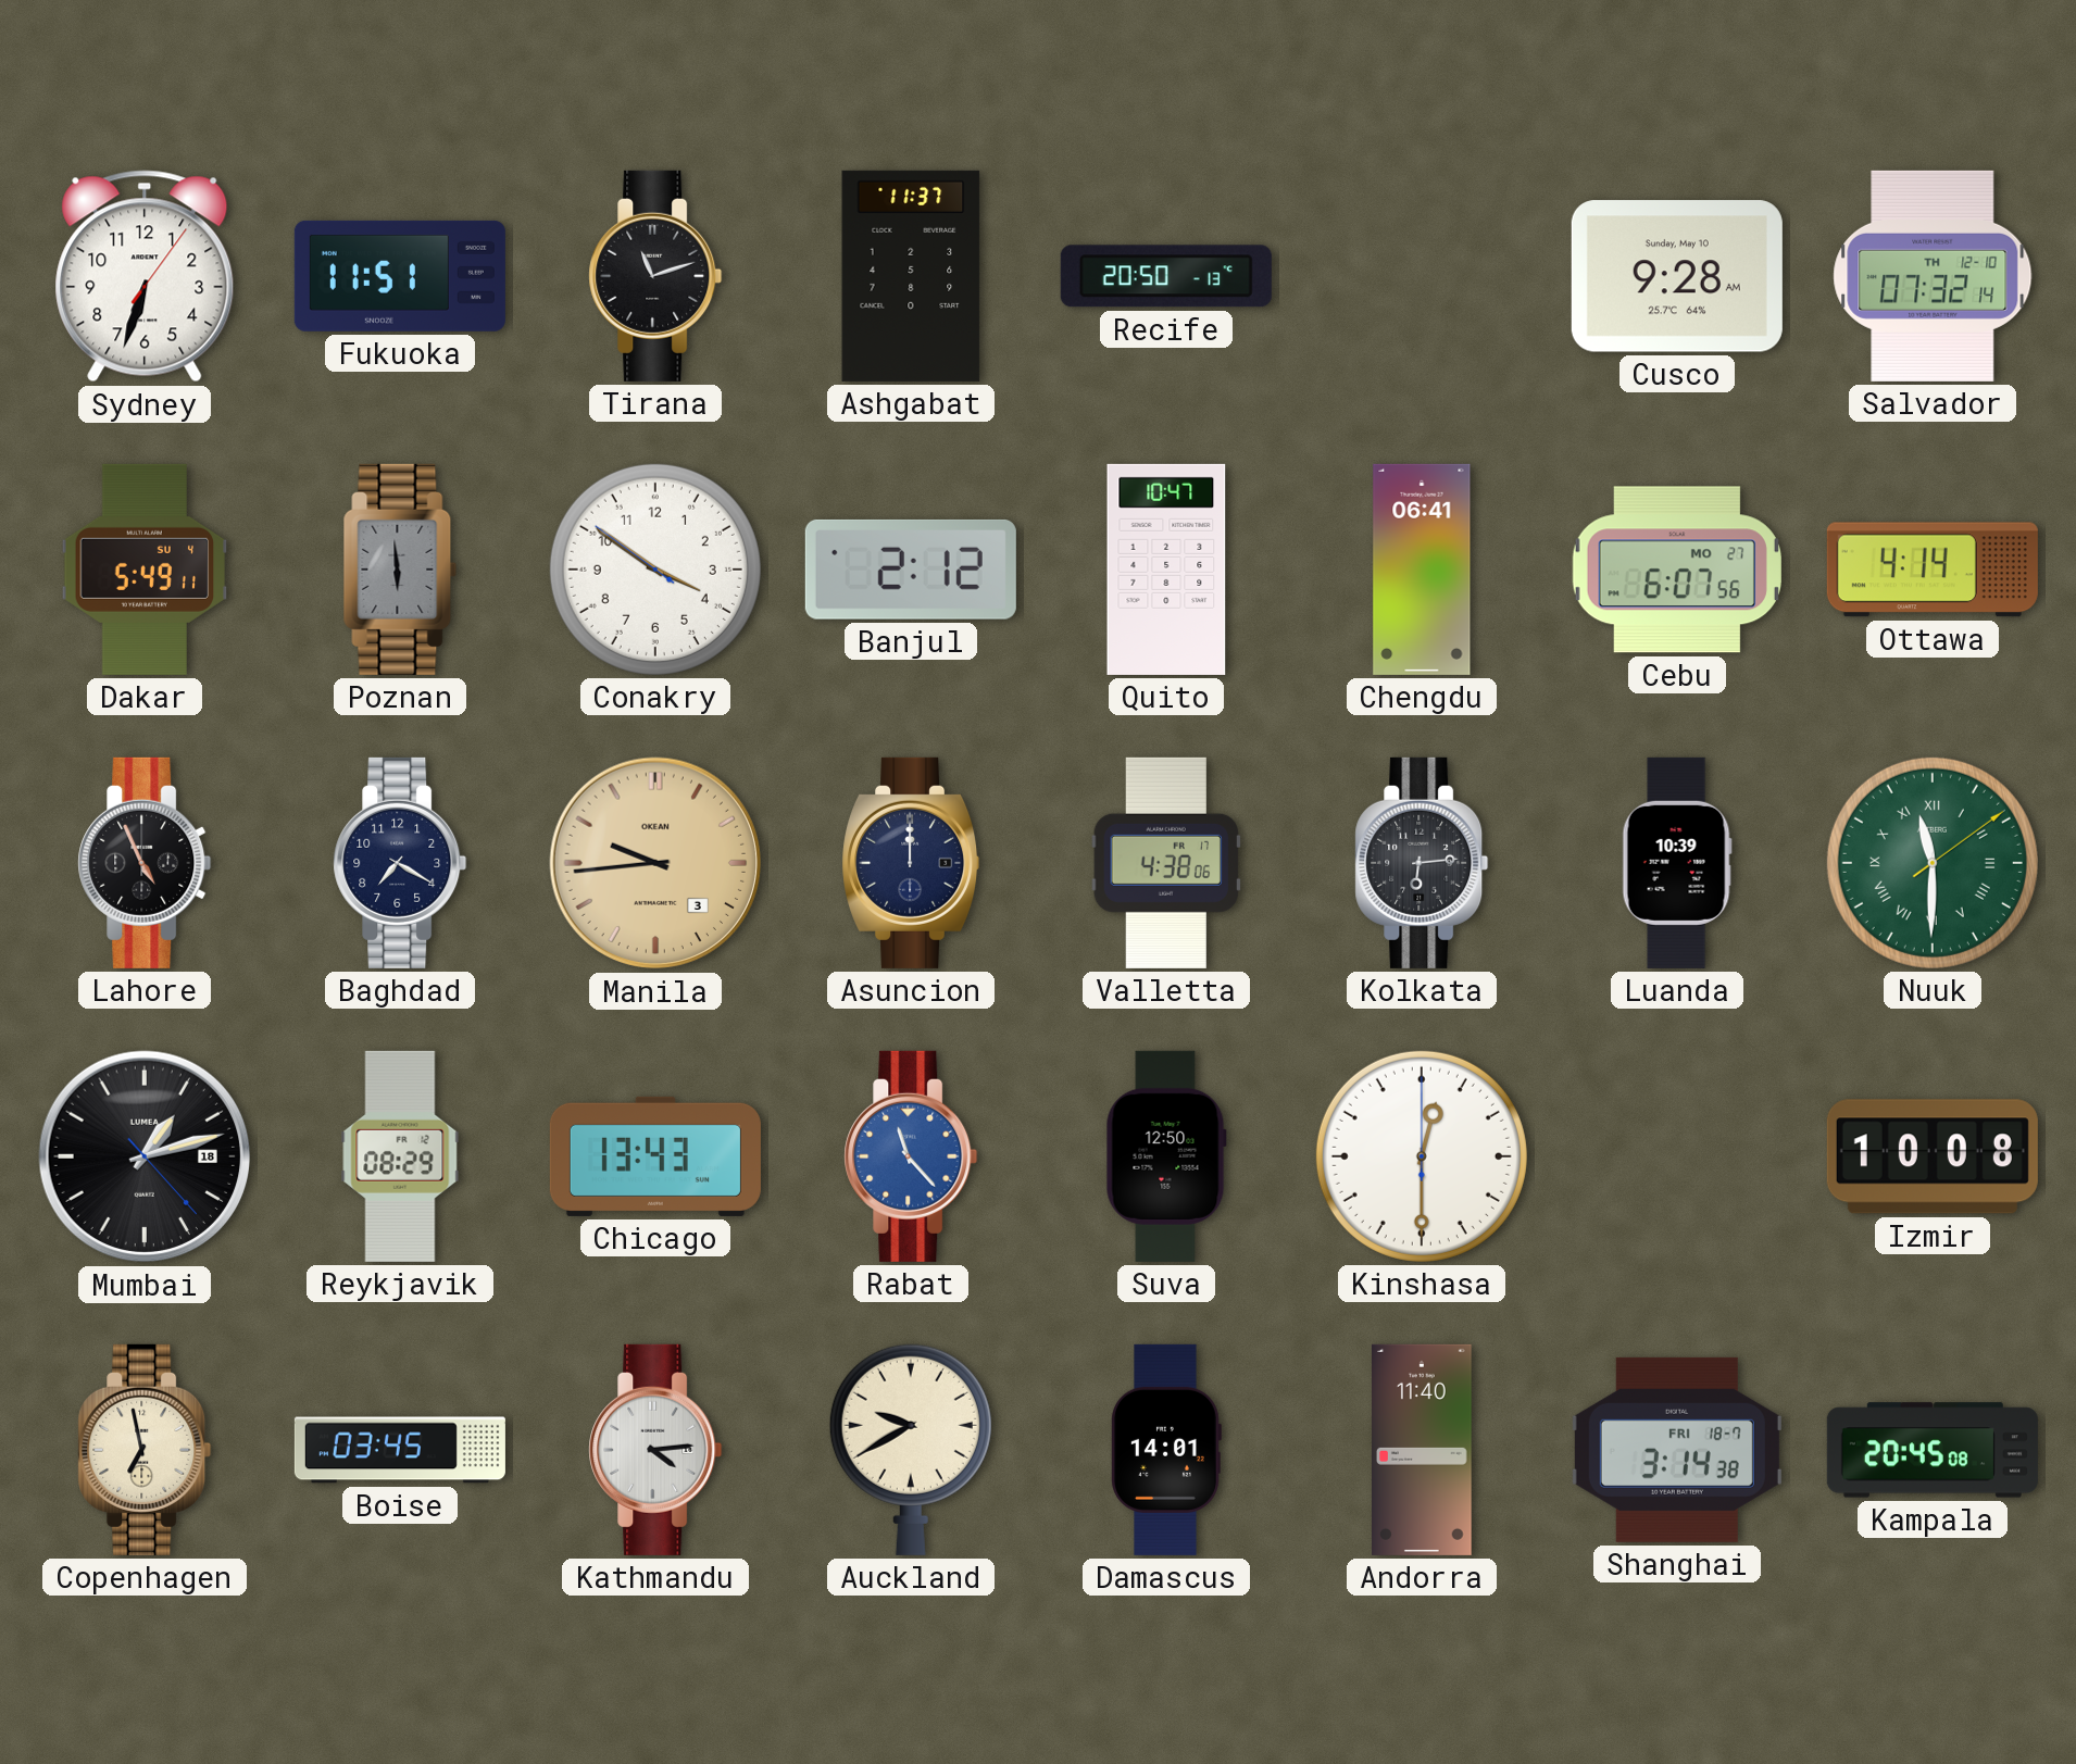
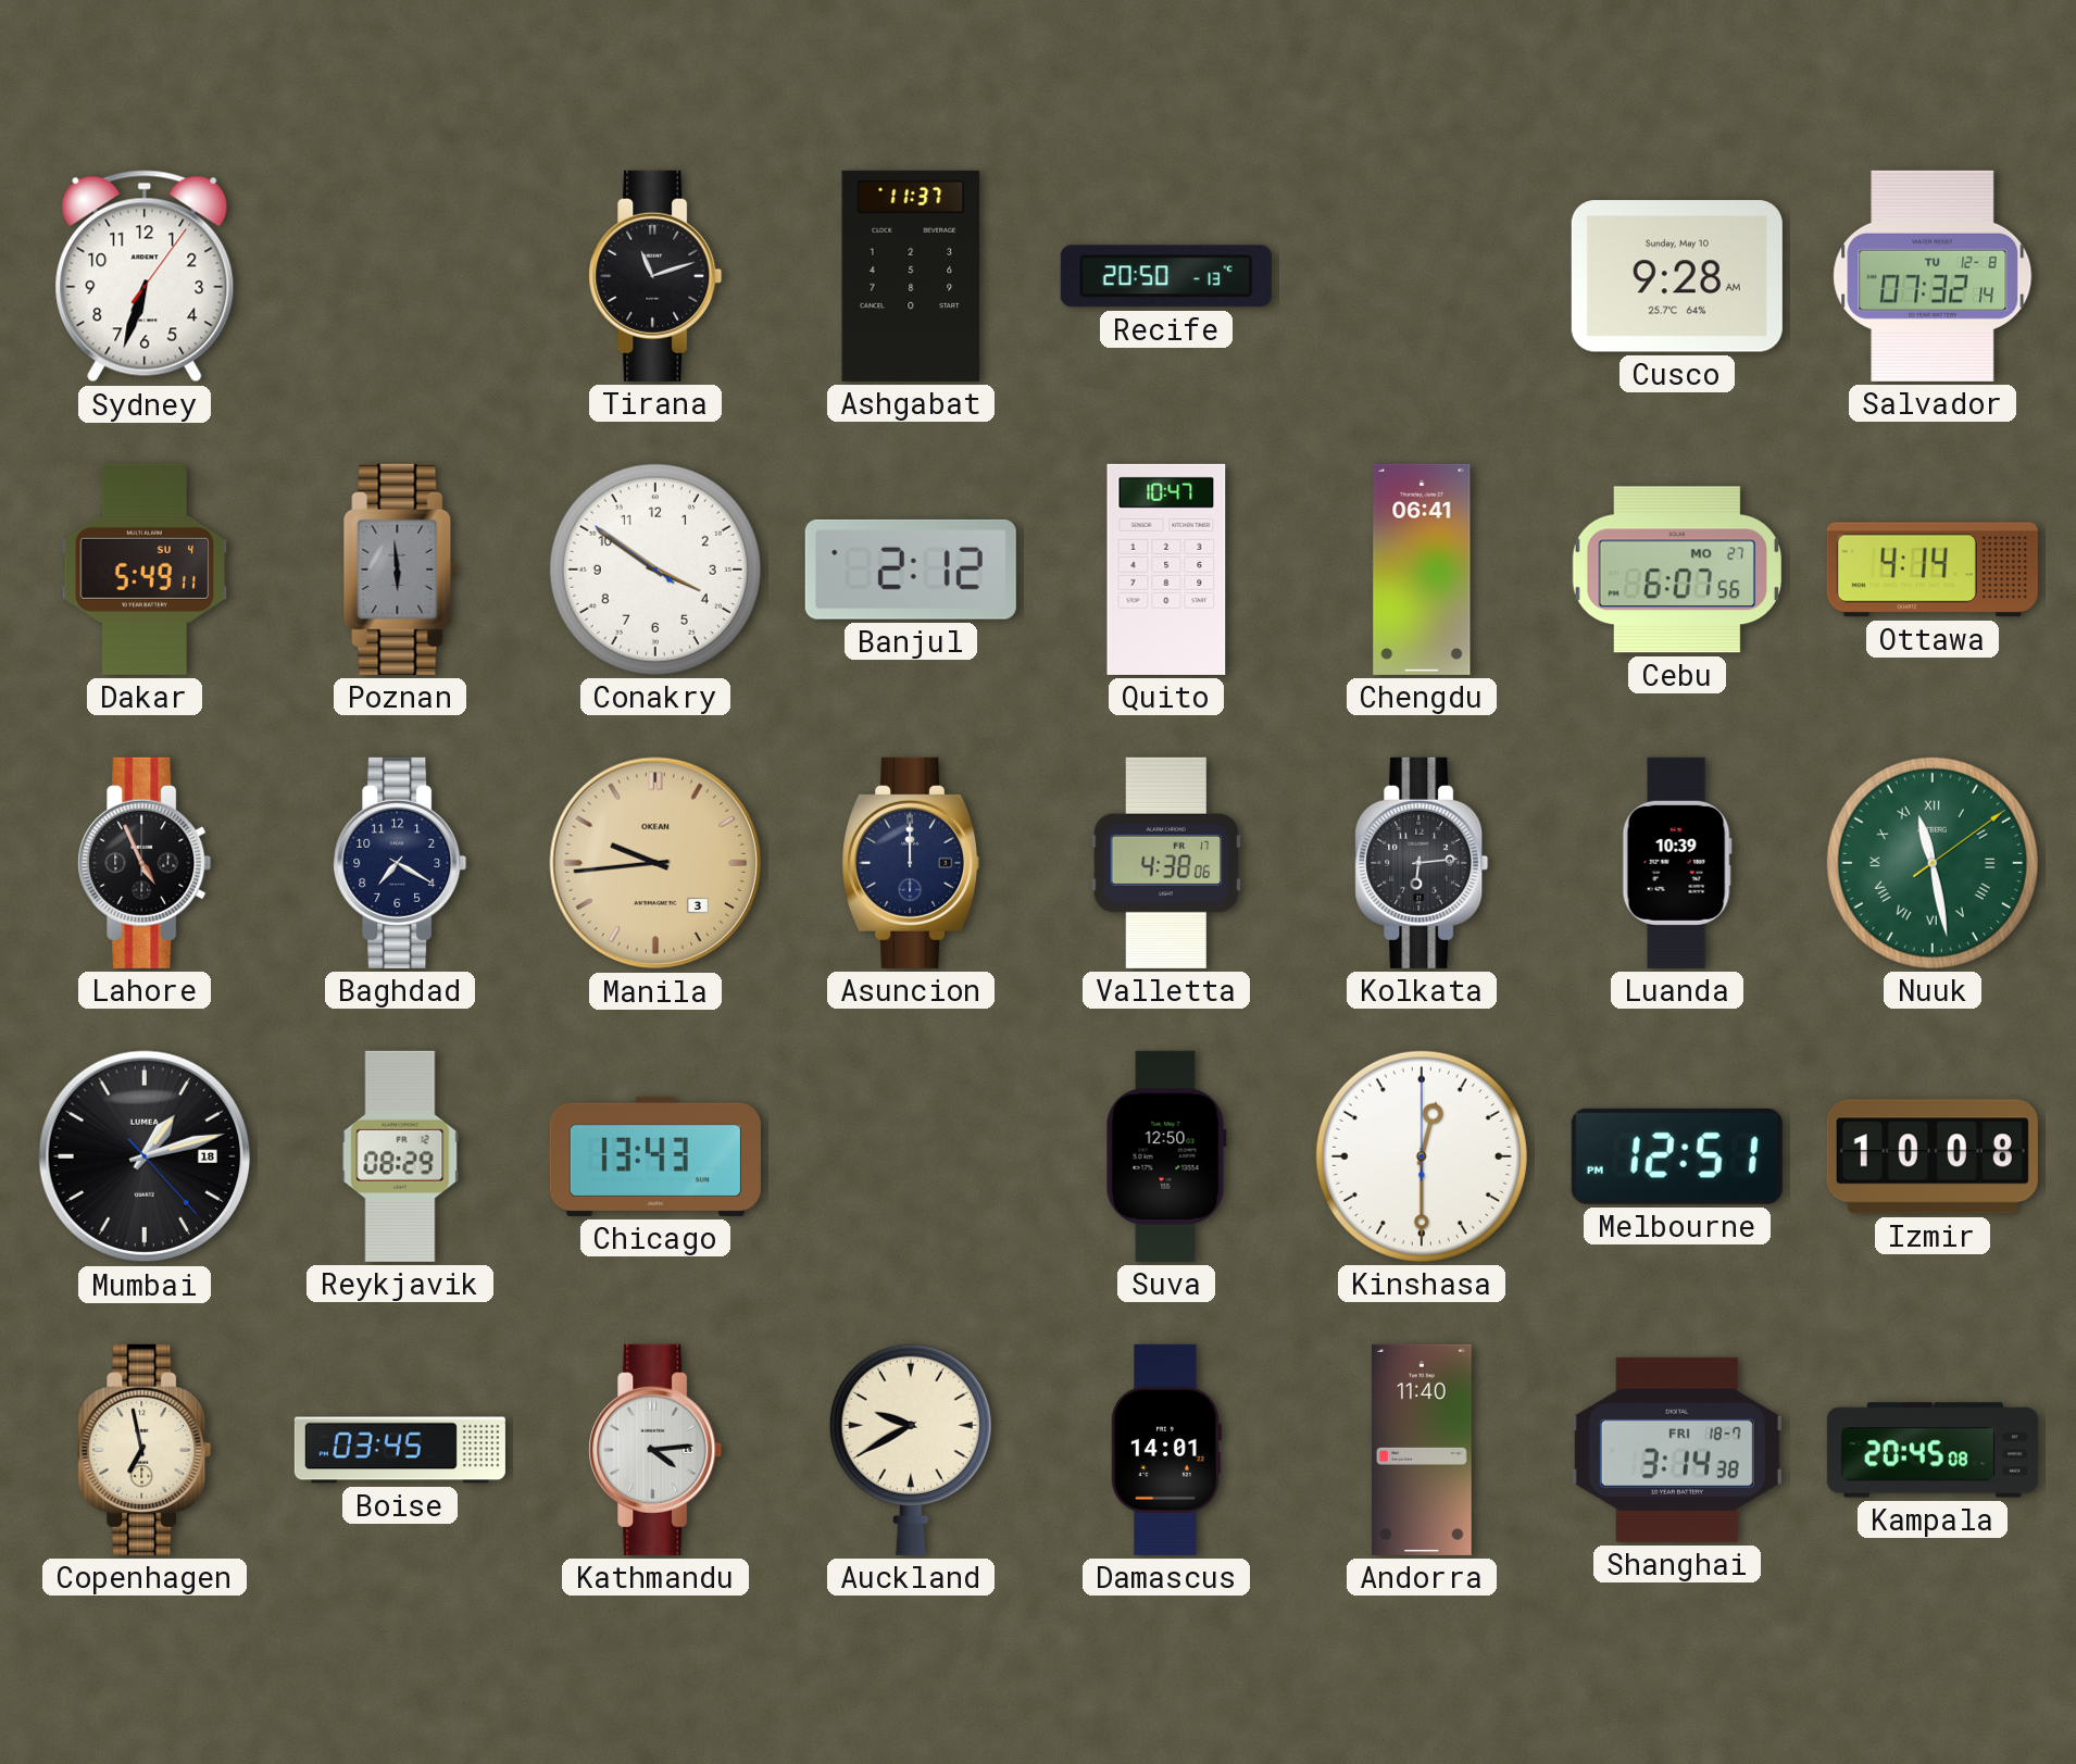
Fukuoka: 11:51 -> none (400, 276)
Salvador date: TH 12-10 -> TU 12-8 (1933, 276)
Nuuk: 11:30 -> 11:28 (1933, 863)
Rabat: 11:23 -> none (911, 1156)
Melbourne: none -> 12:51 (1677, 1156)
